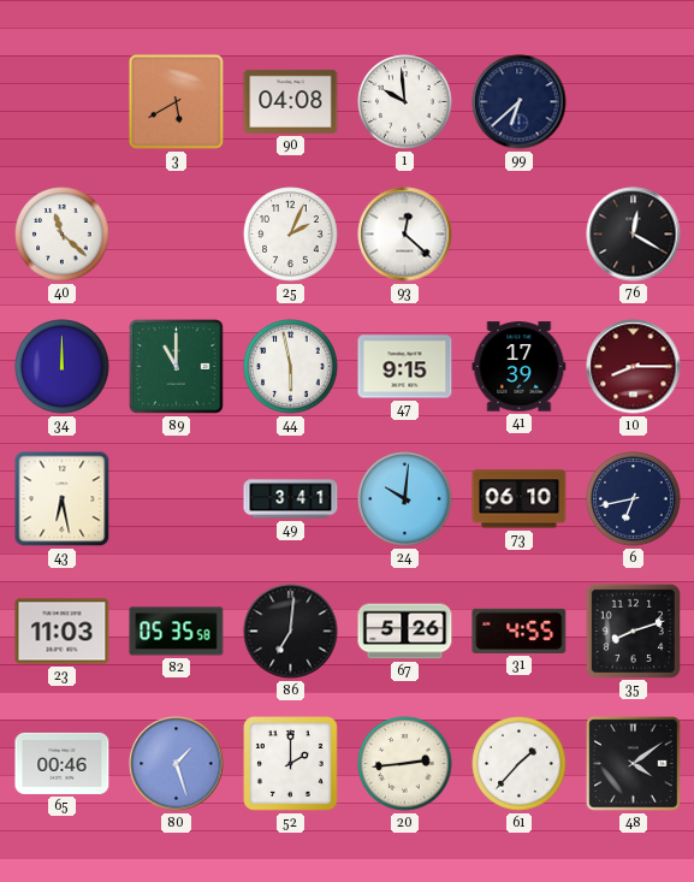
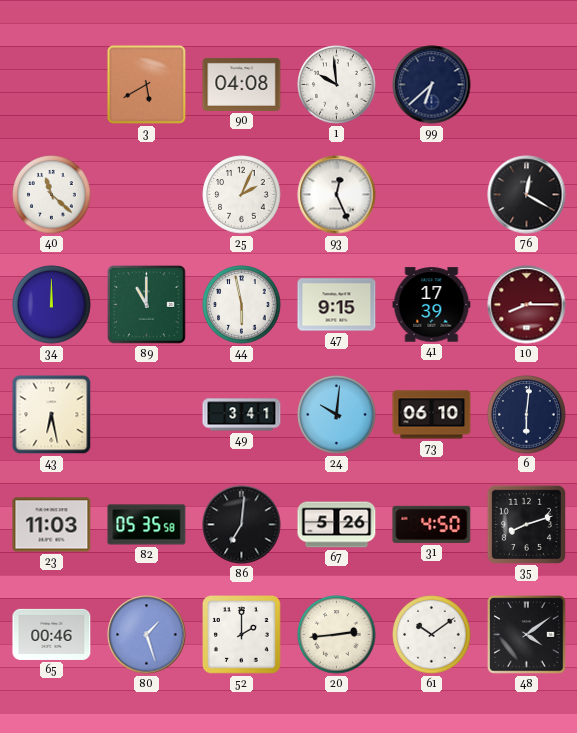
93: 12:22 -> 12:26 (337, 195)
6: 6:43 -> 6:01 (527, 415)
31: 4:55 -> 4:50 (432, 524)
61: 1:37 -> 10:09 (432, 635)
